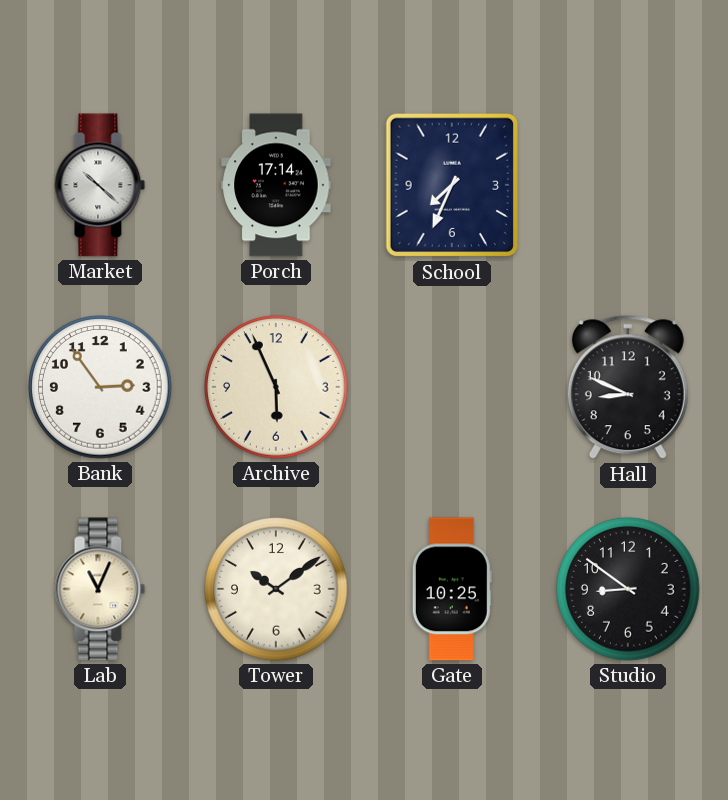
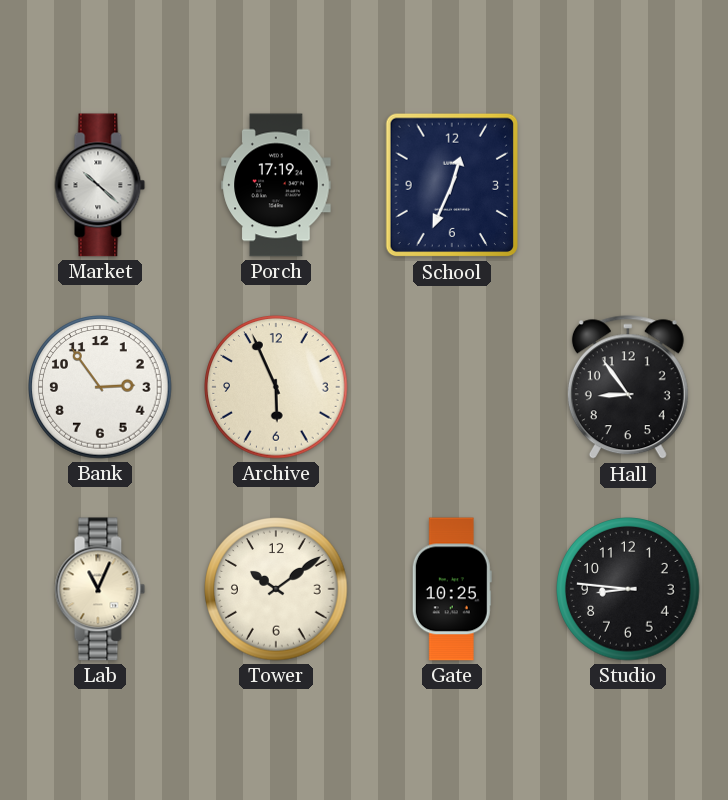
Porch: 17:14 -> 17:19 (276, 185)
School: 7:34 -> 12:34 (452, 185)
Hall: 8:49 -> 8:54 (628, 388)
Studio: 8:51 -> 8:46 (628, 589)
